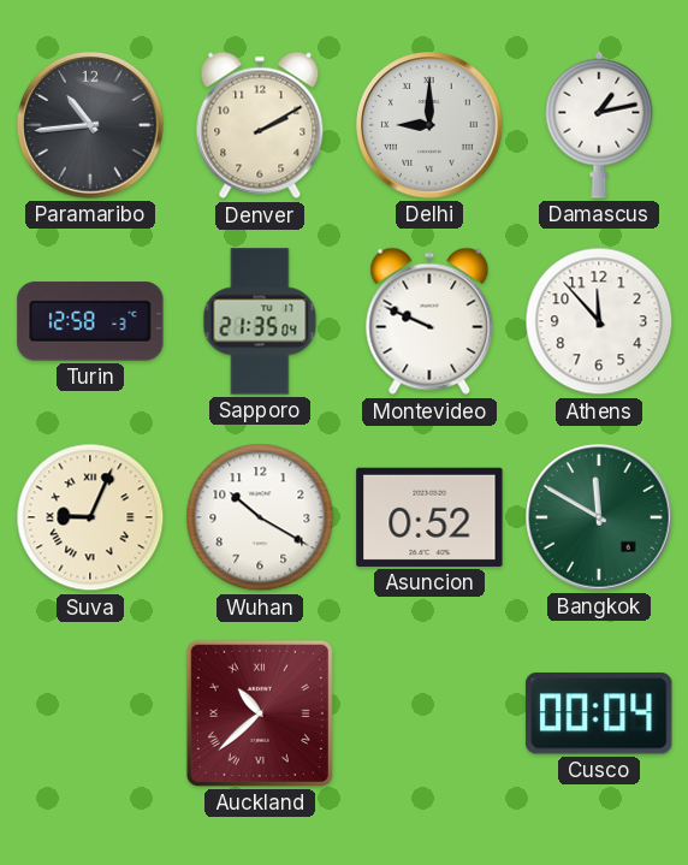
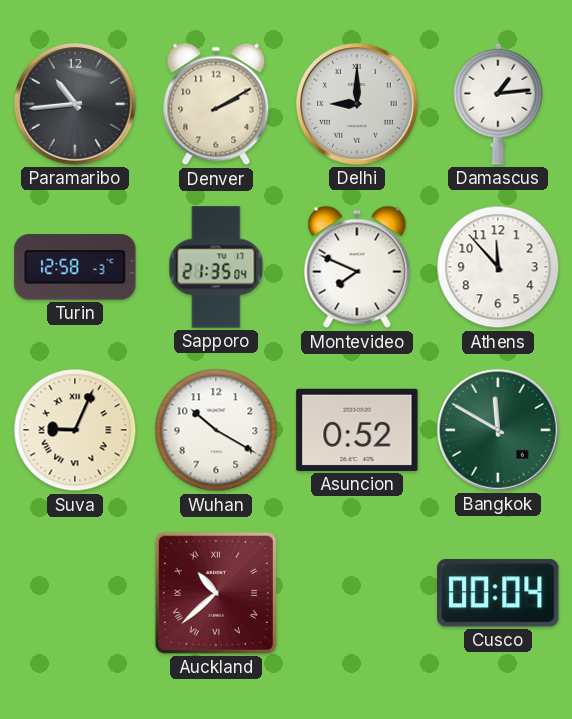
Damascus: 1:13 -> 1:14 (498, 104)
Montevideo: 9:49 -> 7:49 (357, 267)
